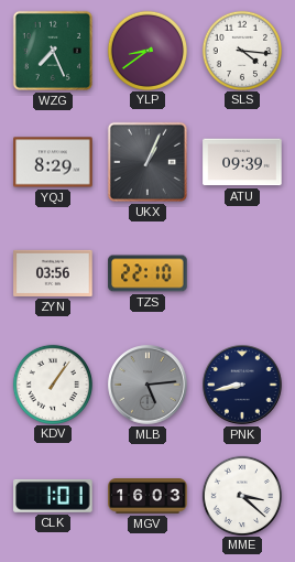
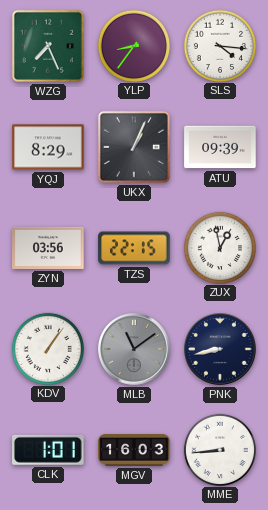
YLP: 8:39 -> 8:36 (133, 45)
TZS: 22:10 -> 22:15 (134, 248)
ZUX: none -> 12:58 (219, 247)
MLB: 5:14 -> 11:09 (134, 349)
MME: 3:22 -> 8:44 (219, 449)
